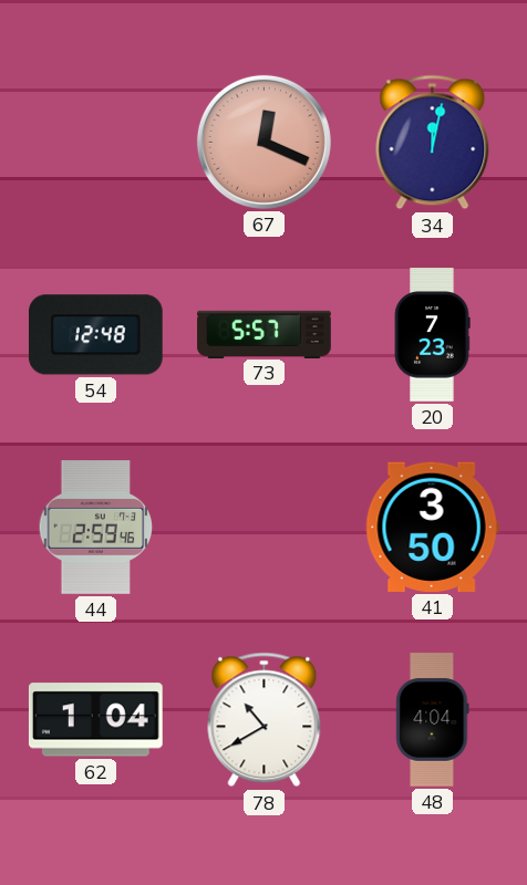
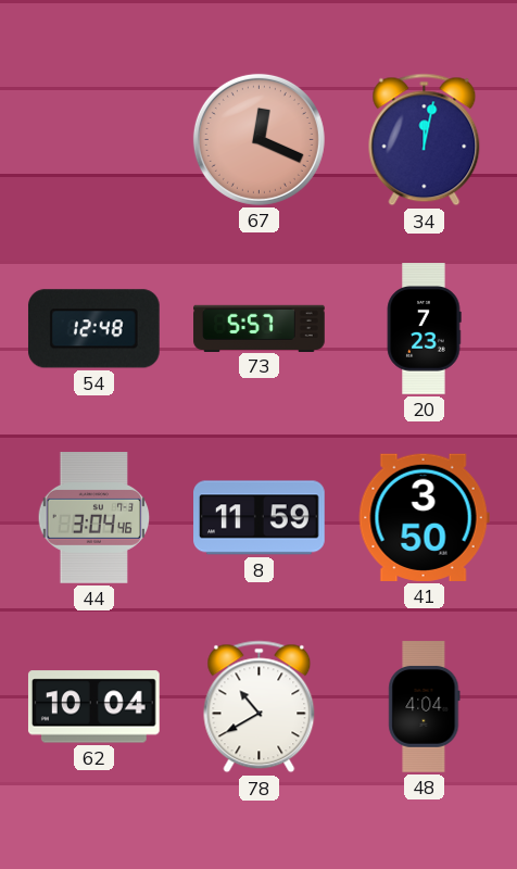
44: 2:59 -> 3:04 (94, 518)
8: none -> 11:59 (260, 518)
62: 1:04 -> 10:04 (93, 707)
